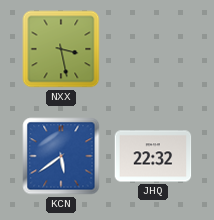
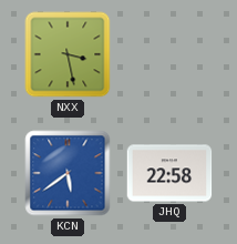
JHQ: 22:32 -> 22:58 (169, 173)
